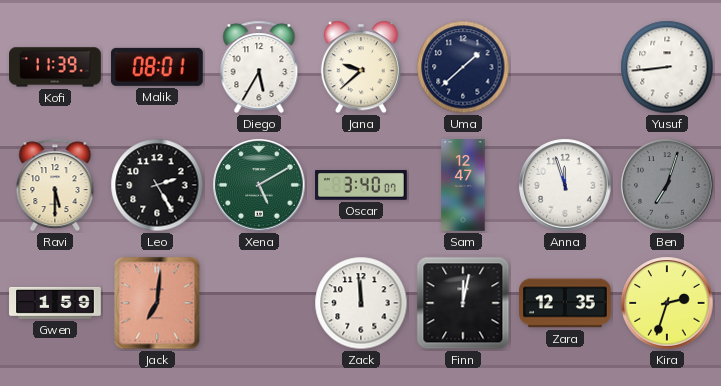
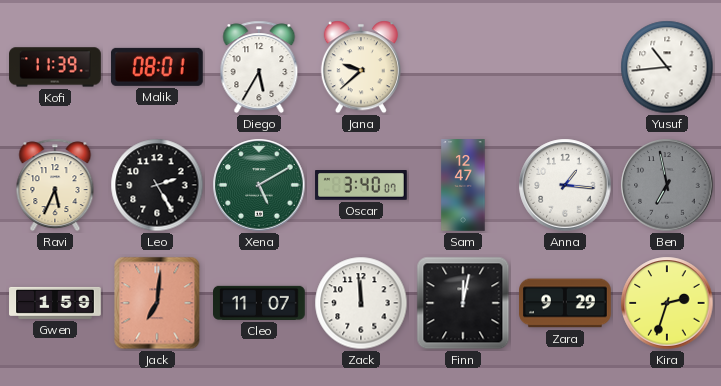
Uma: 1:38 -> none (463, 67)
Yusuf: 8:44 -> 10:44 (667, 67)
Ravi: 5:30 -> 5:34 (55, 185)
Anna: 11:57 -> 1:16 (565, 185)
Ben: 7:03 -> 6:58 (667, 185)
Cleo: none -> 11:07 (260, 303)
Zara: 12:35 -> 9:29 (565, 303)
